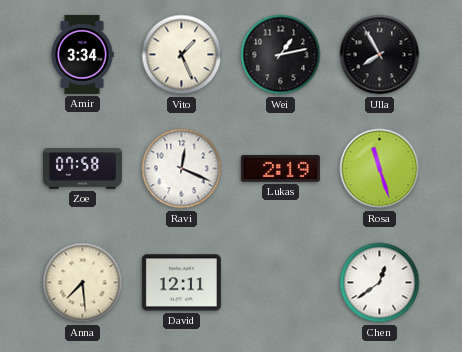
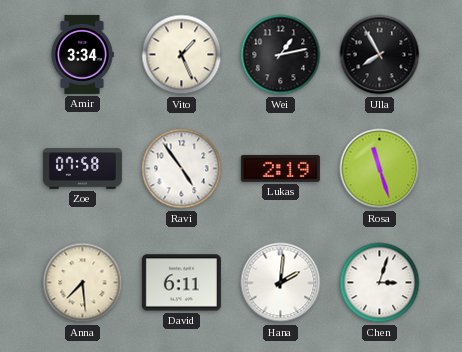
Ravi: 12:19 -> 4:54 (182, 169)
David: 12:11 -> 6:11 (181, 283)
Hana: none -> 2:01 (281, 283)
Chen: 12:39 -> 3:03 (380, 283)
